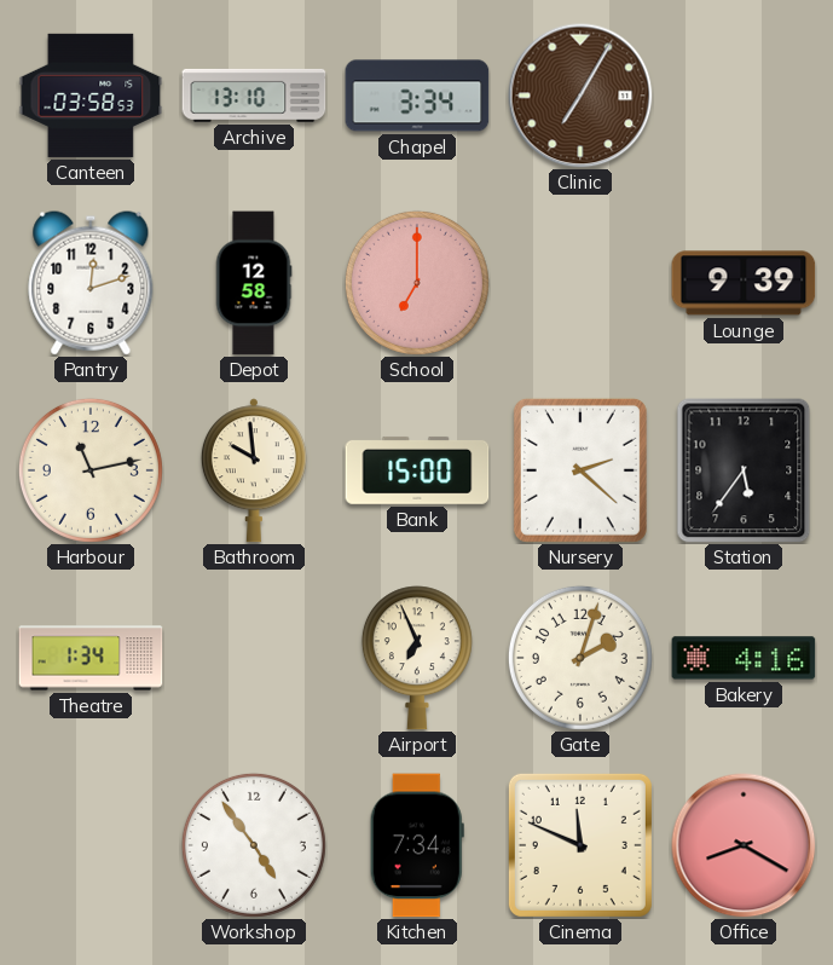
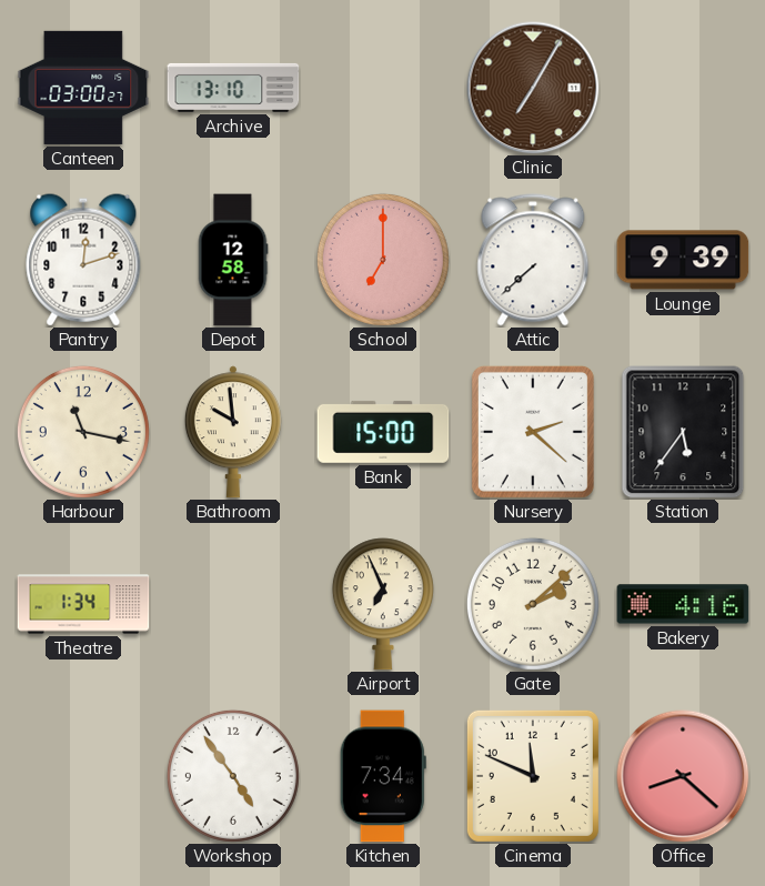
Canteen: 03:58 -> 03:00 (83, 88)
Chapel: 3:34 -> none (417, 96)
Attic: none -> 7:38 (533, 260)
Harbour: 11:13 -> 11:17 (83, 432)
Gate: 2:03 -> 2:08 (533, 604)
Office: 8:20 -> 8:22 (683, 776)
